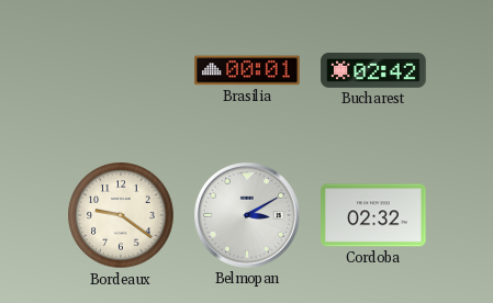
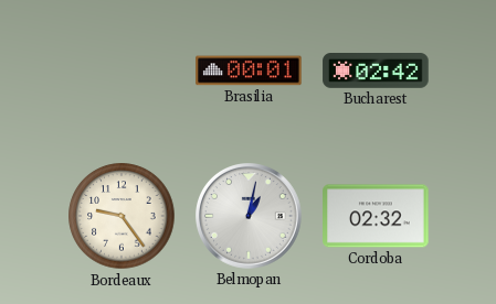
Bordeaux: 9:21 -> 9:24 (122, 216)
Belmopan: 3:10 -> 1:02 (250, 217)
